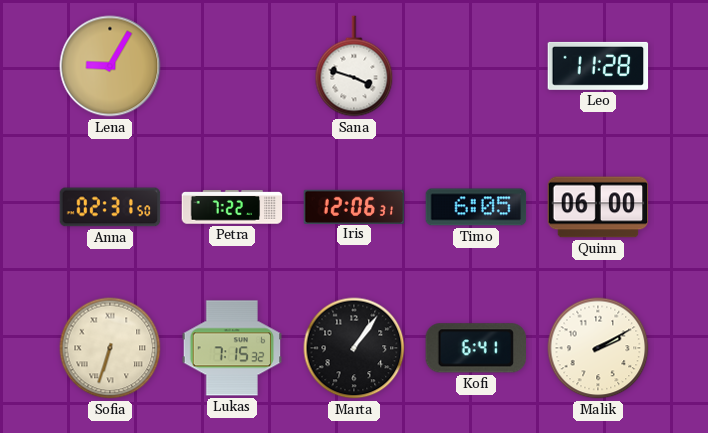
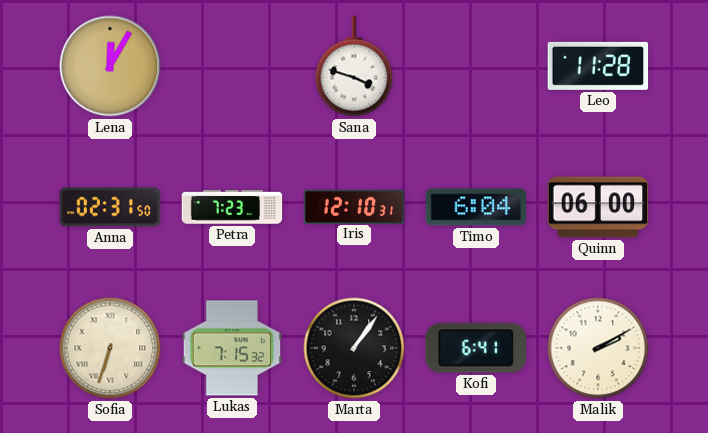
Lena: 9:05 -> 12:05 (110, 66)
Petra: 7:22 -> 7:23 (232, 207)
Iris: 12:06 -> 12:10 (354, 206)
Timo: 6:05 -> 6:04 (476, 207)
